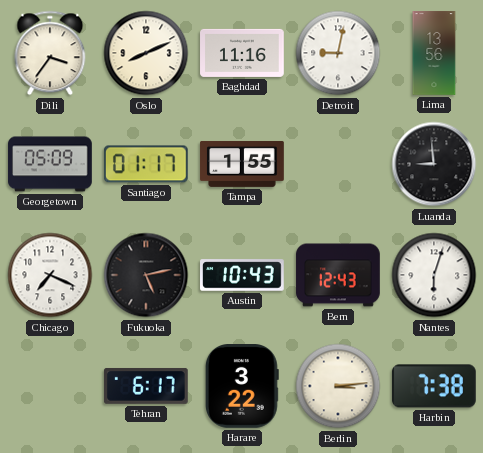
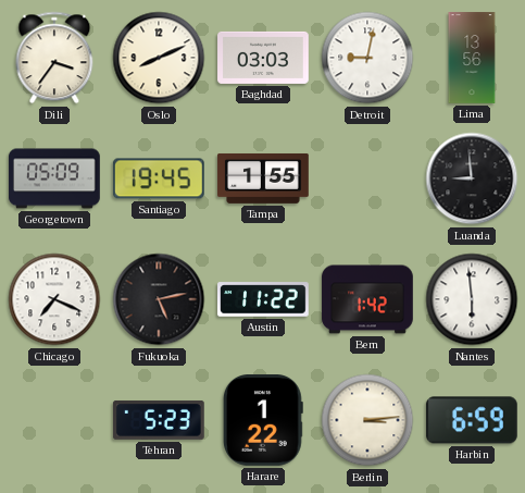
Baghdad: 11:16 -> 03:03 (263, 58)
Santiago: 01:17 -> 19:45 (159, 178)
Austin: 10:43 -> 11:22 (263, 299)
Bern: 12:43 -> 1:42 (367, 299)
Nantes: 6:03 -> 5:59 (472, 299)
Tehran: 6:17 -> 5:23 (159, 420)
Harare: 3:22 -> 1:22 (263, 421)
Harbin: 7:38 -> 6:59 (472, 420)
